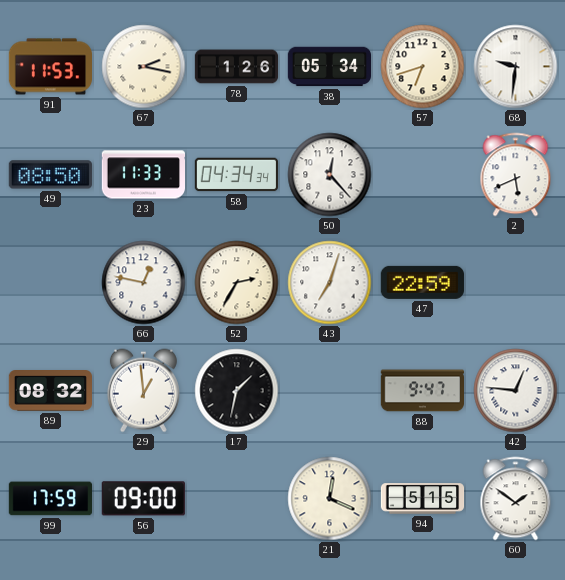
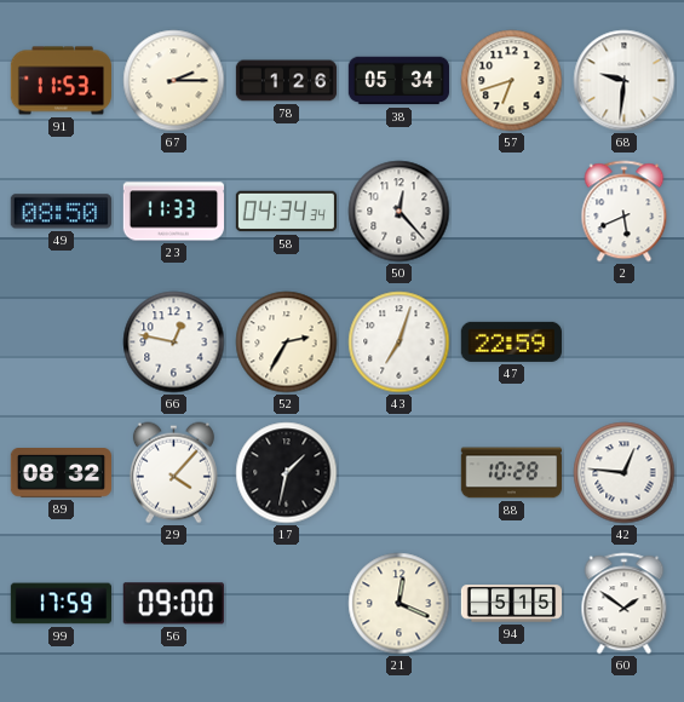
67: 2:17 -> 2:15 (174, 81)
29: 12:59 -> 4:07 (173, 473)
88: 9:47 -> 10:28 (511, 473)
